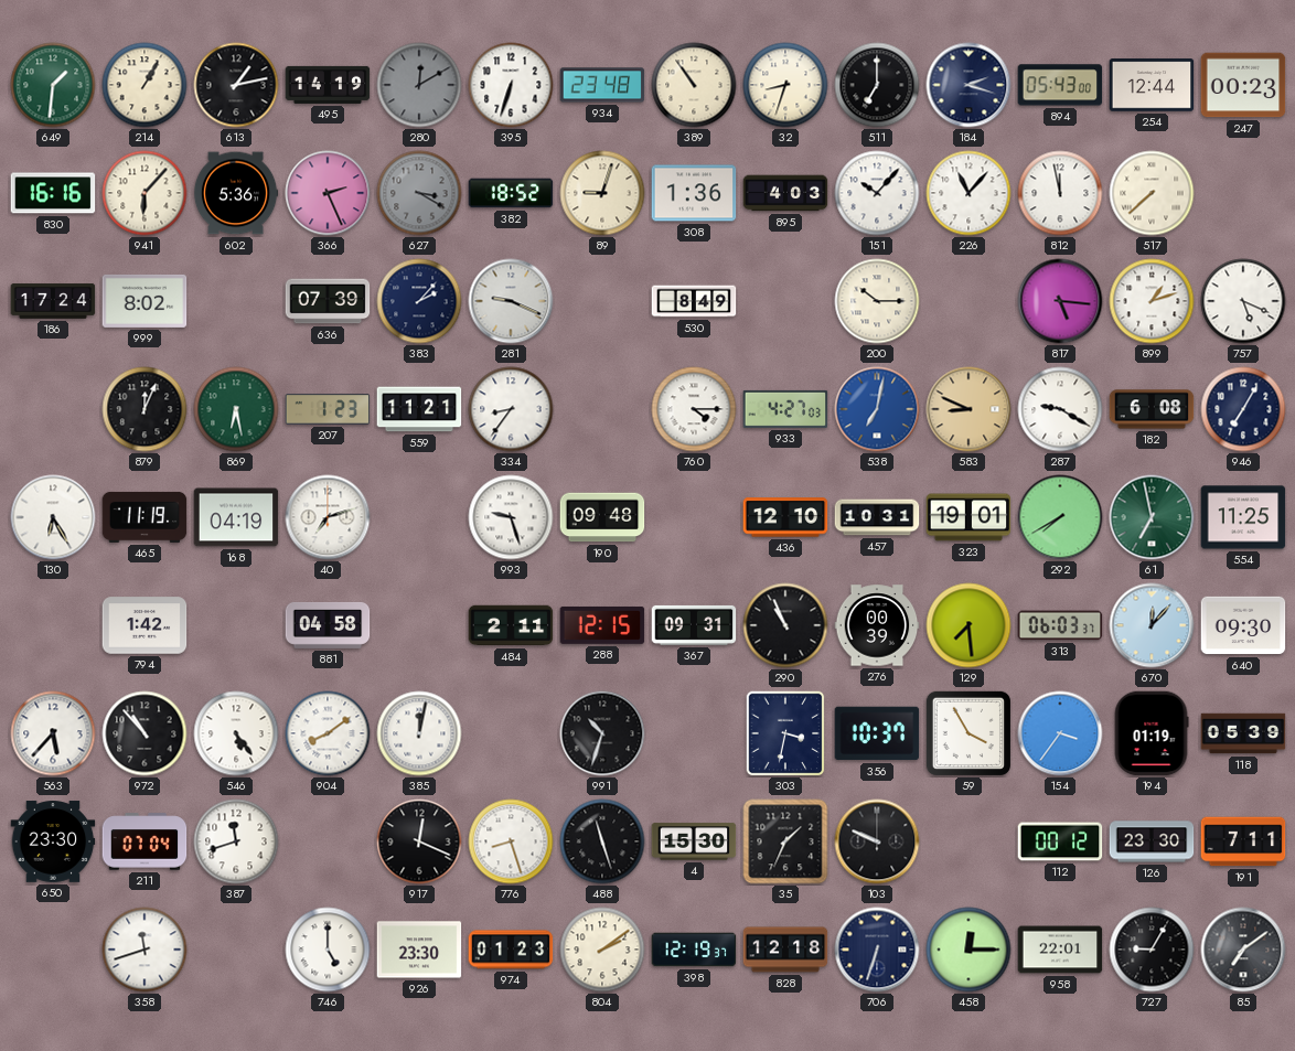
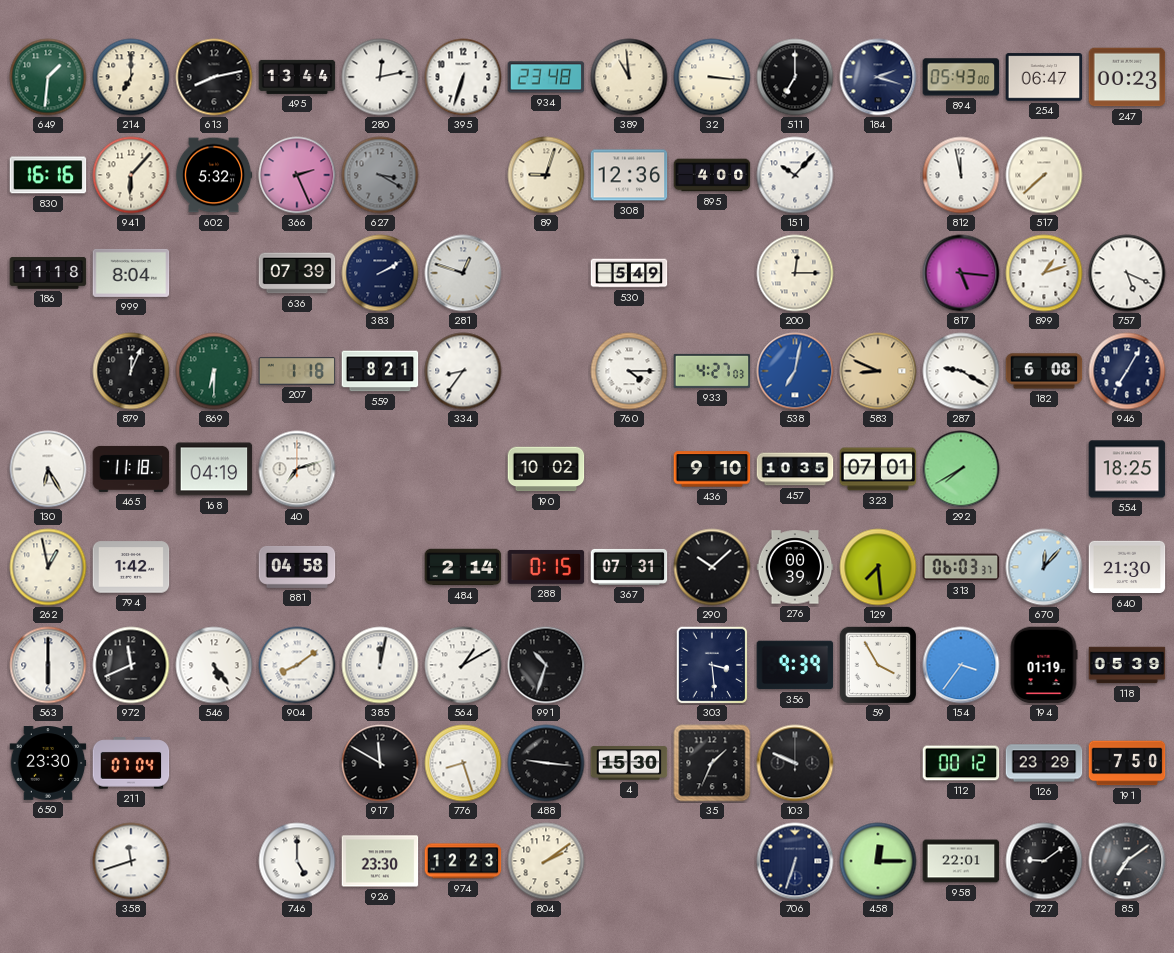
214: 1:05 -> 7:00 (131, 77)
613: 1:13 -> 8:13 (214, 77)
495: 14:19 -> 13:44 (297, 77)
280: 12:10 -> 12:13 (380, 77)
280 dial: grey -> white (380, 77)
389: 10:54 -> 10:59 (629, 77)
32: 8:33 -> 3:16 (712, 77)
254: 12:44 -> 06:47 (1044, 77)
602: 5:36 -> 5:32 (214, 175)
382: 18:52 -> none (511, 193)
308: 1:36 -> 12:36 (629, 175)
895: 4:03 -> 4:00 (712, 175)
226: 11:07 -> none (968, 193)
186: 17:24 -> 11:18 (48, 273)
999: 8:02 -> 8:04 (131, 273)
383: 2:07 -> 2:10 (380, 273)
281: 9:19 -> 12:48 (463, 273)
530: 8:49 -> 5:49 (629, 273)
200: 10:15 -> 12:15 (795, 273)
869: 6:28 -> 6:30 (214, 371)
207: 1:23 -> 1:18 (297, 371)
559: 11:21 -> 8:21 (380, 371)
465: 11:19 -> 11:18 (131, 469)
993: 9:27 -> none (511, 517)
190: 09:48 -> 10:02 (546, 469)
436: 12:10 -> 9:10 (712, 469)
457: 10:31 -> 10:35 (795, 469)
323: 19:01 -> 07:01 (878, 469)
61: 6:58 -> none (1152, 517)
554: 11:25 -> 18:25 (1127, 469)
262: none -> 12:58 (48, 567)
484: 2:11 -> 2:14 (463, 567)
288: 12:15 -> 0:15 (546, 567)
367: 09:31 -> 07:31 (629, 567)
290: 10:56 -> 10:08 (712, 567)
640: 09:30 -> 21:30 (1127, 567)
563: 5:37 -> 6:00 (48, 665)
972: 10:53 -> 11:41 (131, 665)
564: none -> 1:10 (463, 665)
303: 3:32 -> 3:29 (712, 665)
356: 10:37 -> 9:39 (795, 665)
387: 11:42 -> none (236, 841)
917: 12:19 -> 11:50 (380, 763)
488: 11:27 -> 9:16 (546, 763)
126: 23:30 -> 23:29 (1044, 763)
191: 7:11 -> 7:50 (1127, 763)
974: 01:23 -> 12:23 (463, 861)
398: 12:19 -> none (694, 950)
828: 12:18 -> none (785, 950)
727: 9:05 -> 9:09 (1044, 861)
